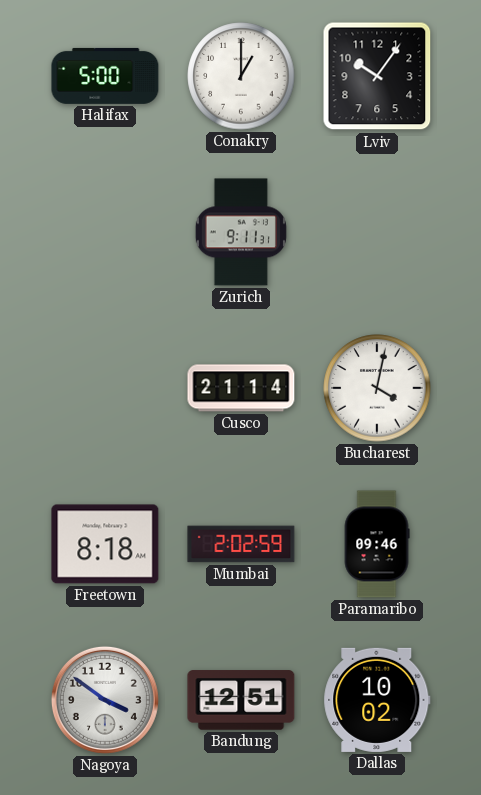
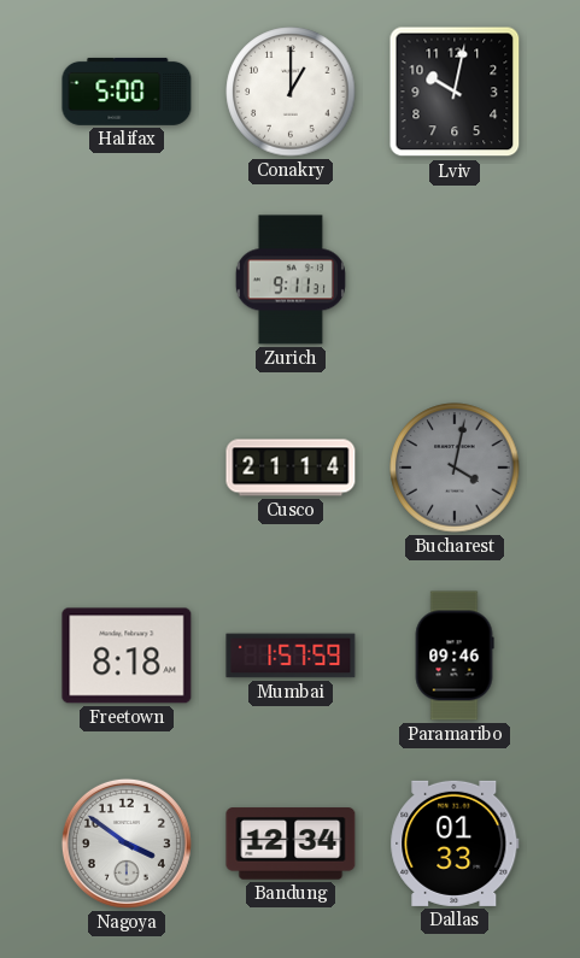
Lviv: 10:06 -> 10:02 (455, 92)
Bucharest dial: white -> grey (455, 468)
Mumbai: 2:02 -> 1:57 (291, 656)
Bandung: 12:51 -> 12:34 (291, 844)
Dallas: 10:02 -> 01:33 (455, 844)
